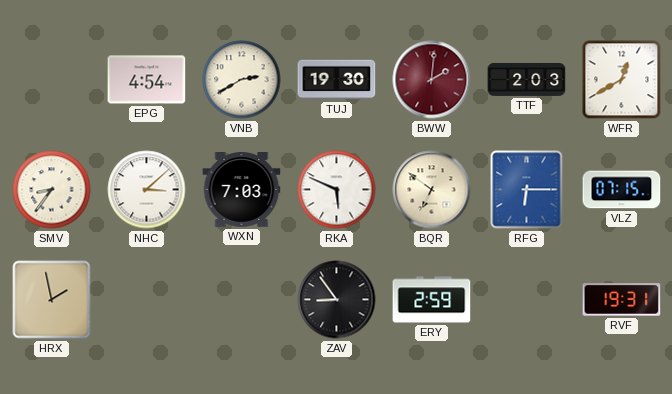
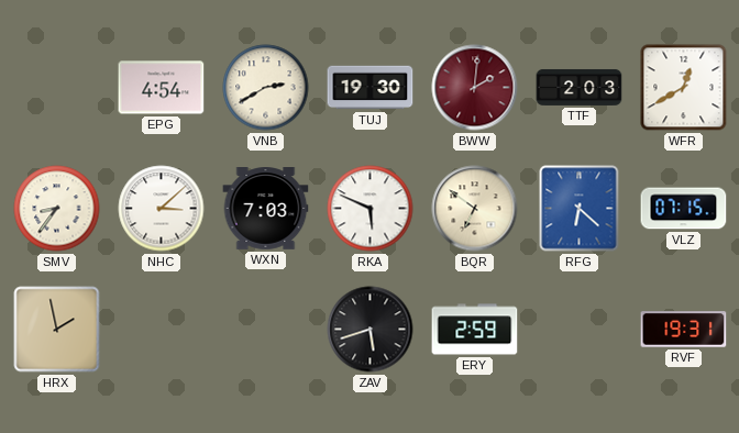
RFG: 6:15 -> 6:22 (580, 209)
ZAV: 8:54 -> 5:42 (371, 330)
